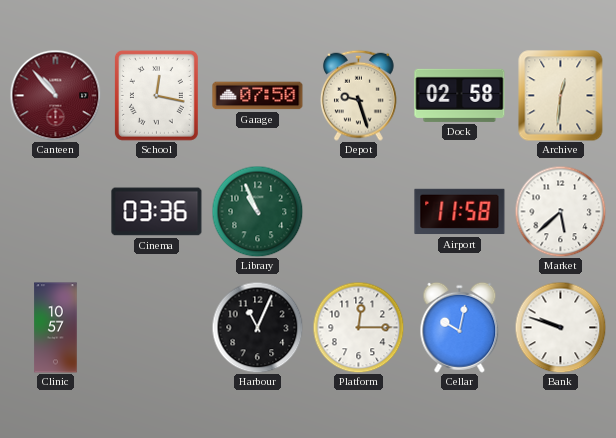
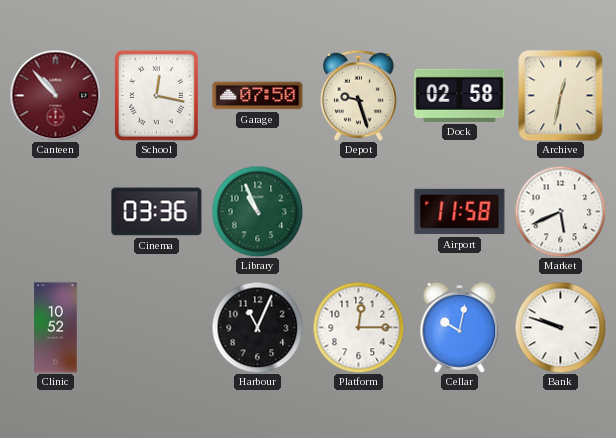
Archive: 12:31 -> 12:32 (561, 96)
Market: 5:38 -> 5:41 (560, 211)
Clinic: 10:57 -> 10:52 (56, 328)
